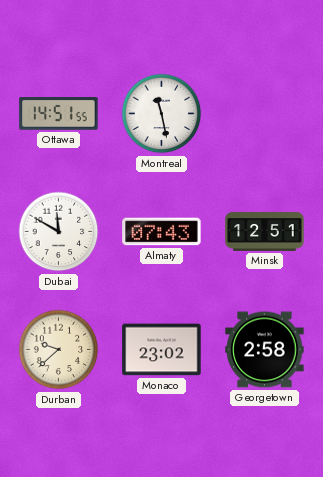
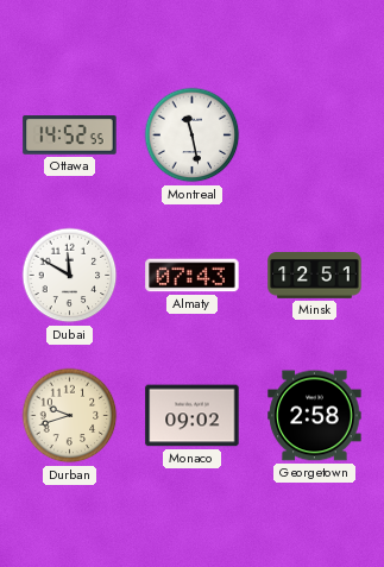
Ottawa: 14:51 -> 14:52 (70, 136)
Durban: 9:38 -> 9:42 (70, 416)
Monaco: 23:02 -> 09:02 (193, 416)
